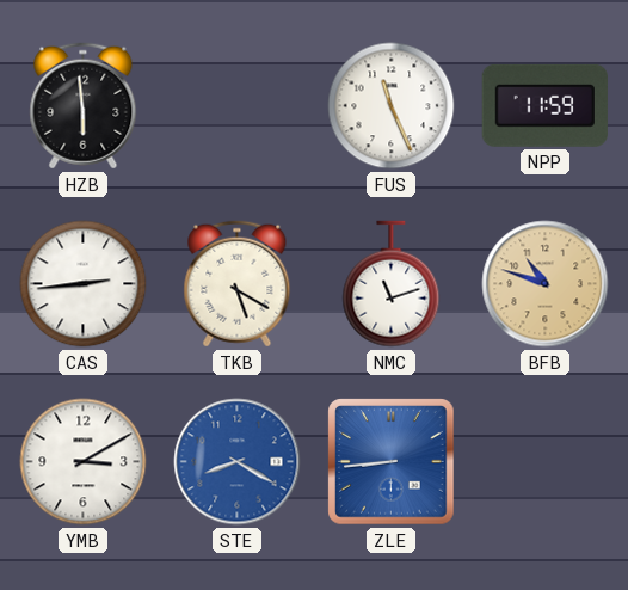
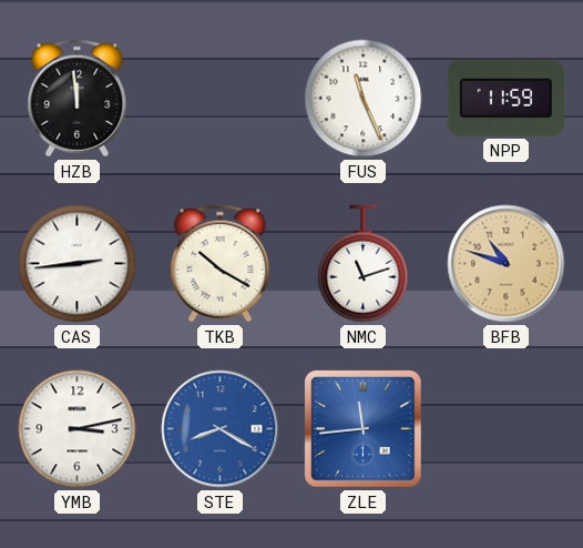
HZB: 5:59 -> 11:59 (78, 99)
TKB: 5:20 -> 10:20 (221, 264)
YMB: 3:10 -> 3:13 (78, 429)
ZLE: 8:44 -> 11:44 (364, 429)
